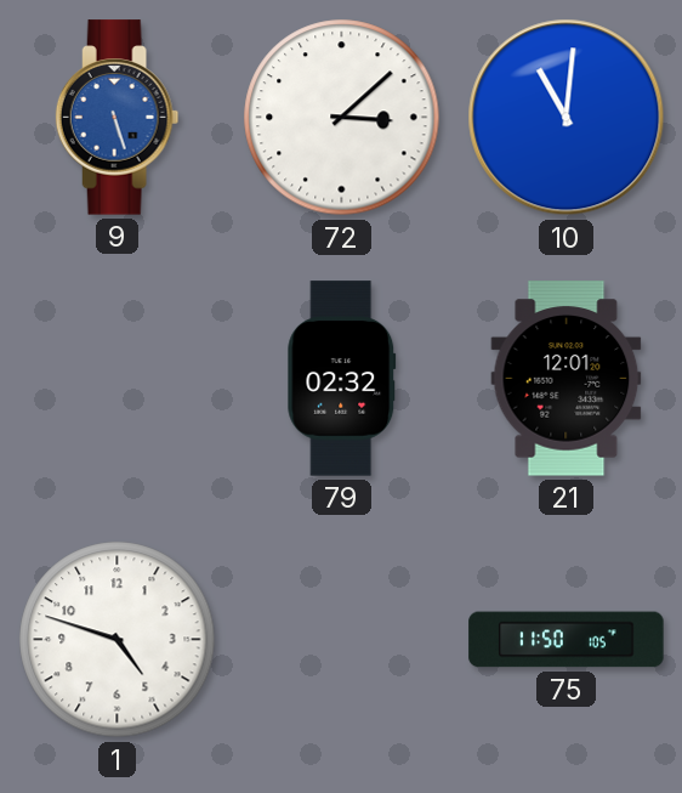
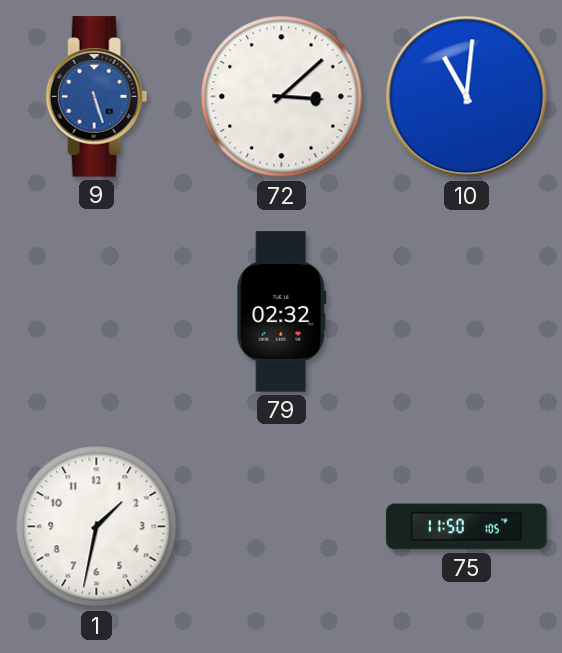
21: 12:01 -> none (567, 379)
1: 4:48 -> 1:32 (97, 527)
